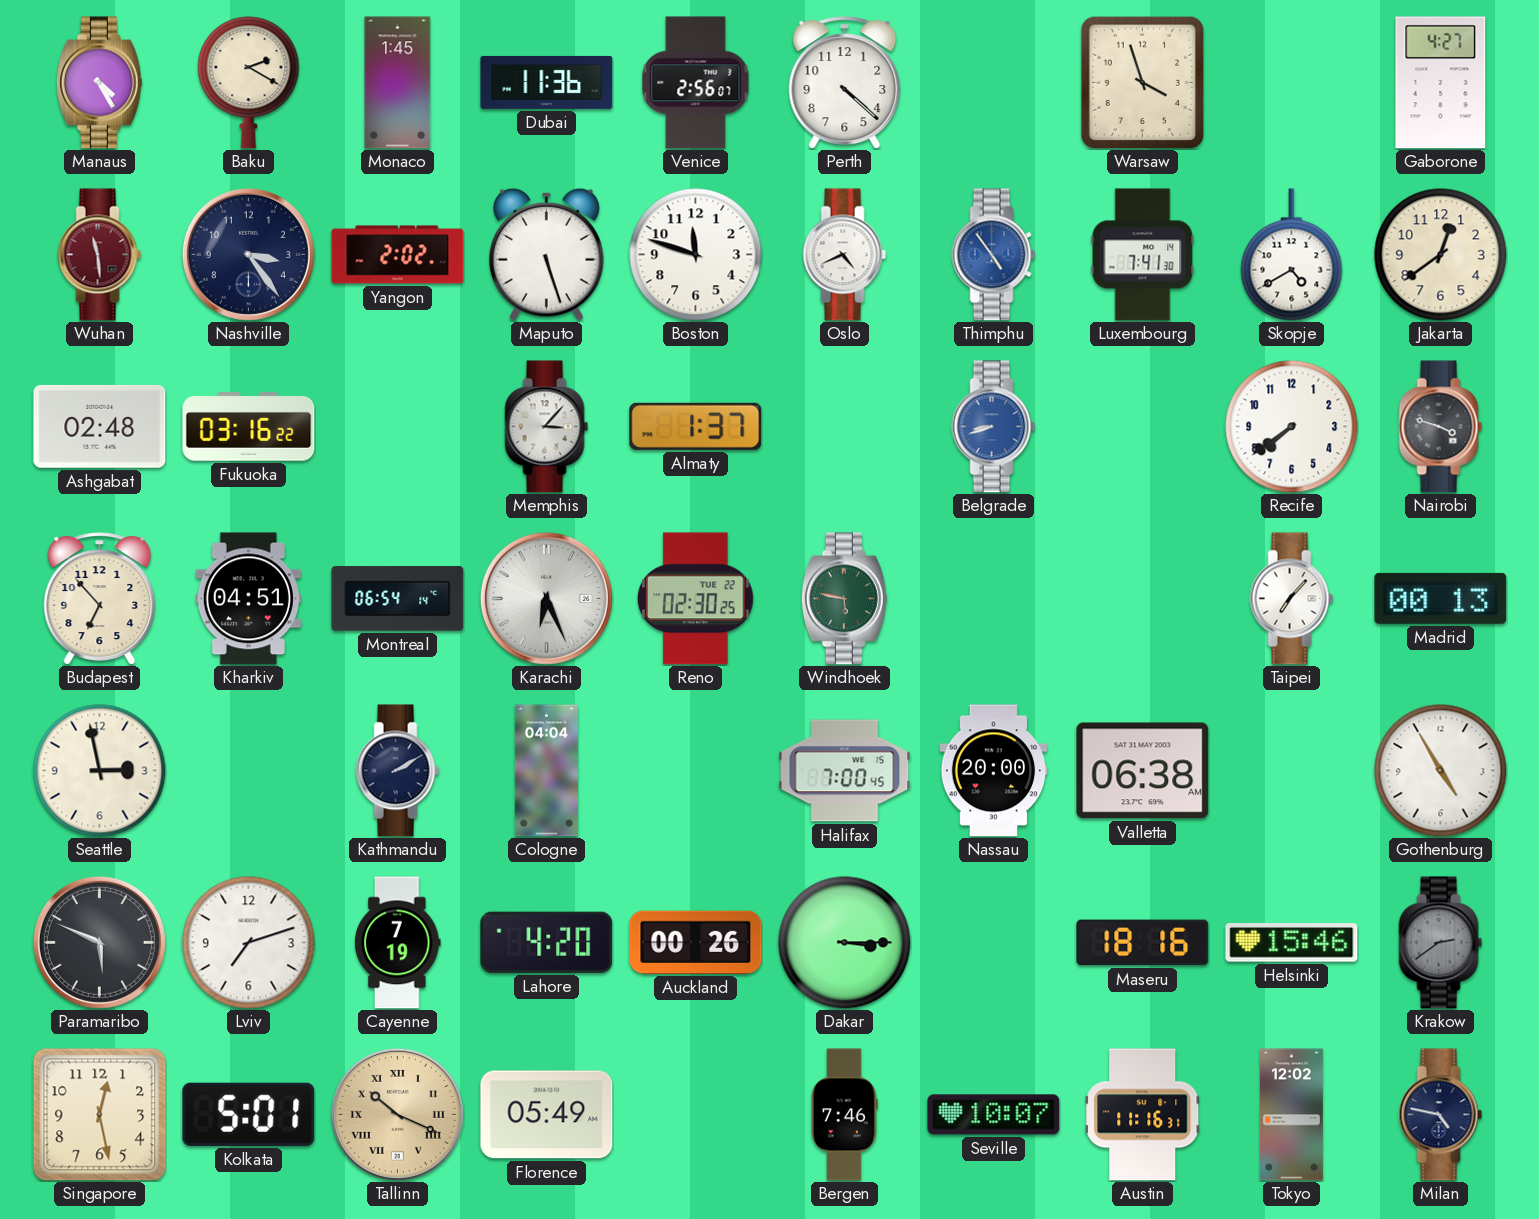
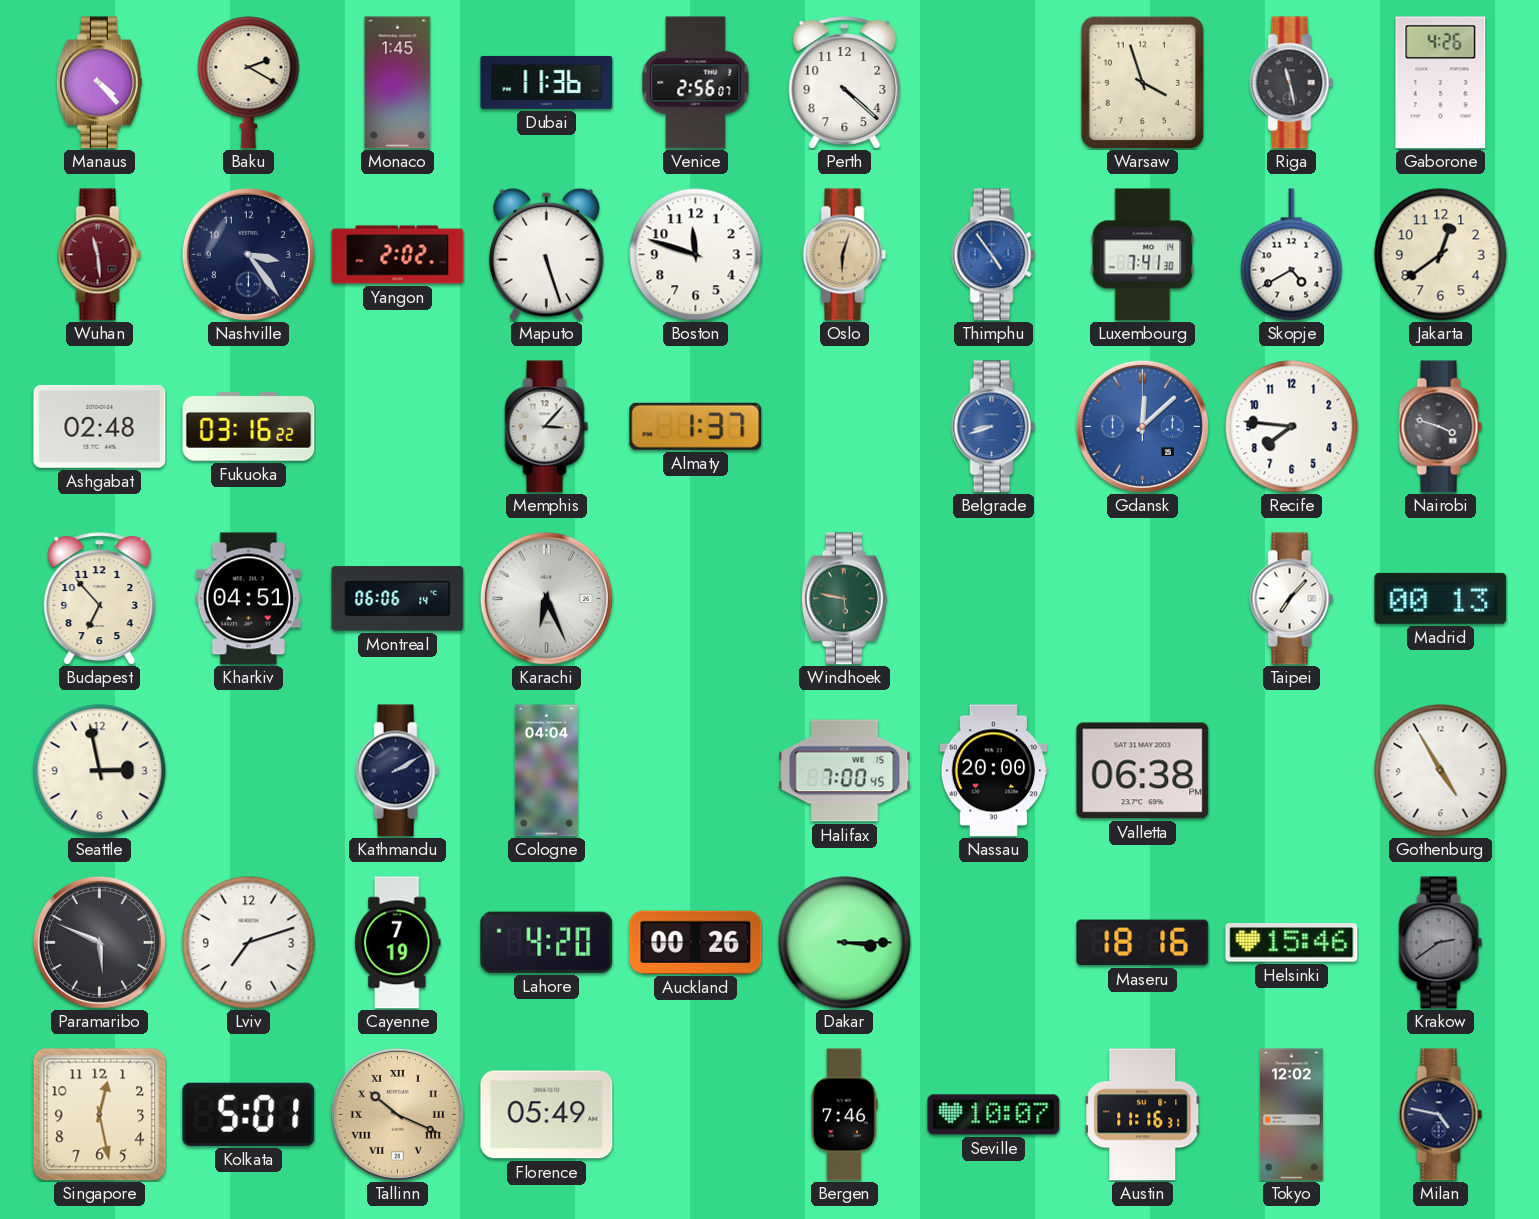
Manaus: 4:25 -> 4:23 (99, 83)
Riga: none -> 11:28 (1292, 83)
Gaborone: 4:27 -> 4:26 (1441, 83)
Oslo: 4:41 -> 6:03 (845, 255)
Oslo dial: white -> champagne (845, 255)
Gdansk: none -> 12:08 (1142, 426)
Recife: 7:39 -> 7:46 (1292, 427)
Montreal: 06:54 -> 06:06 (398, 599)
Reno: 02:30 -> none (696, 599)
Valletta: 06:38 AM -> 06:38 PM (1143, 771)
